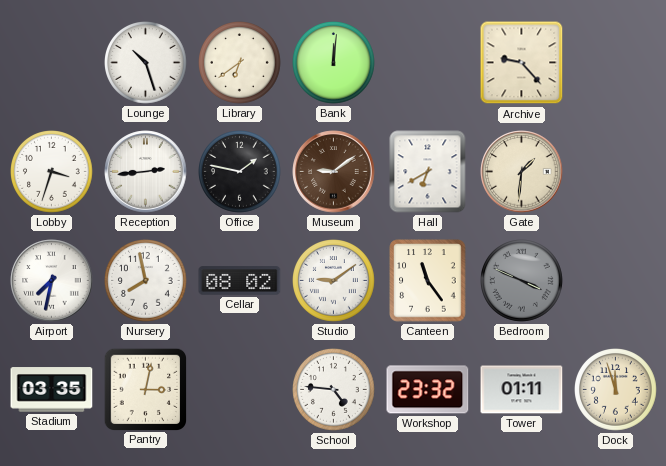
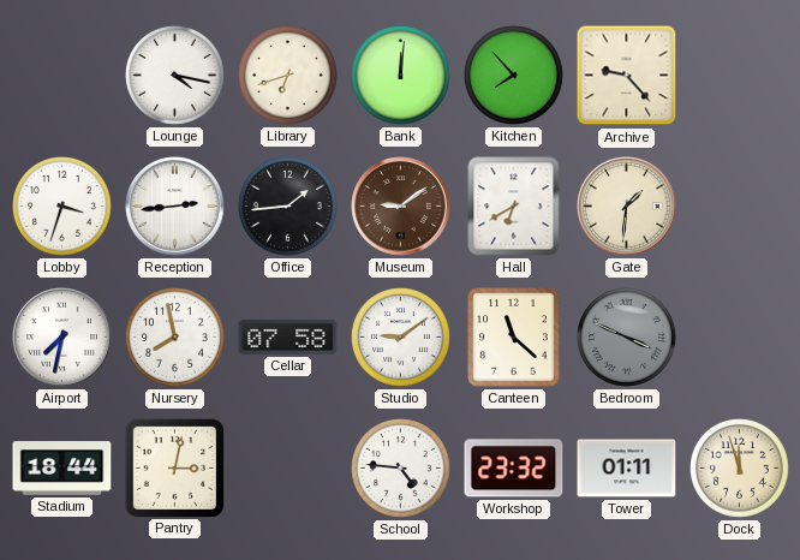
Lounge: 10:27 -> 4:17 (175, 76)
Library: 6:39 -> 6:42 (288, 76)
Kitchen: none -> 7:53 (514, 76)
Office: 1:47 -> 1:44 (288, 207)
Cellar: 08:02 -> 07:58 (288, 338)
Canteen: 11:24 -> 11:22 (514, 338)
Stadium: 03:35 -> 18:44 (62, 469)
